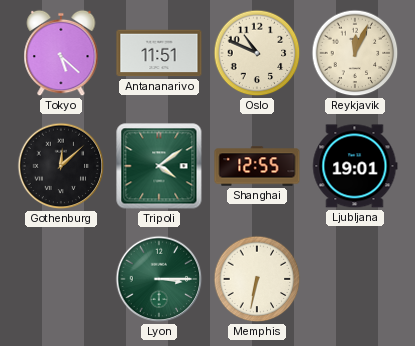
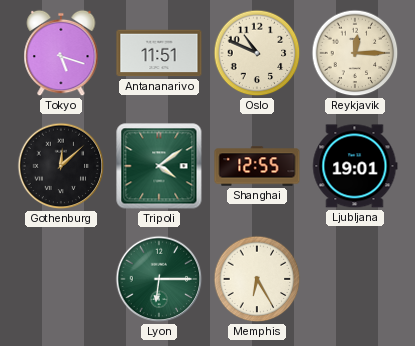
Tokyo: 5:22 -> 5:18 (61, 53)
Reykjavik: 12:04 -> 12:15 (355, 53)
Lyon: 3:15 -> 6:15 (159, 279)
Memphis: 6:32 -> 6:25 (257, 279)
